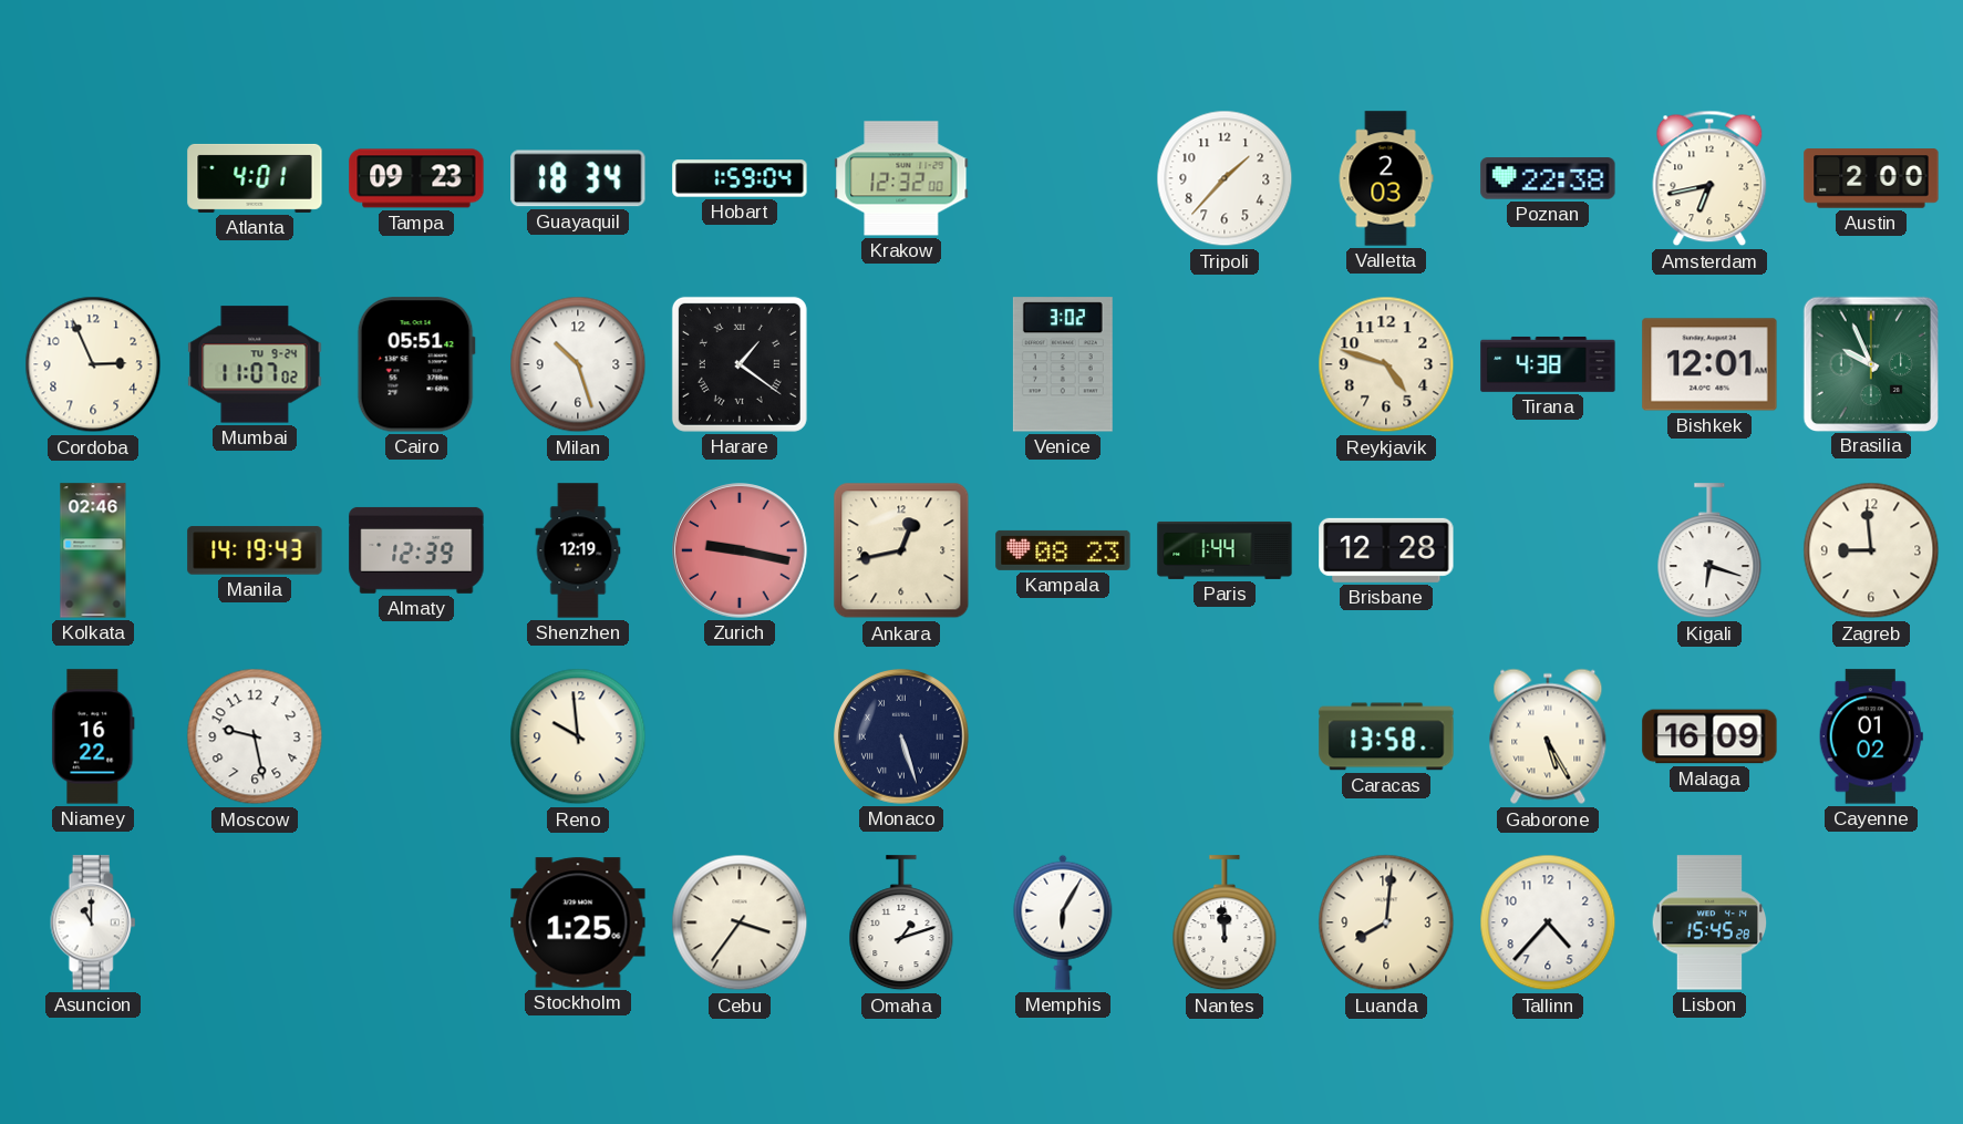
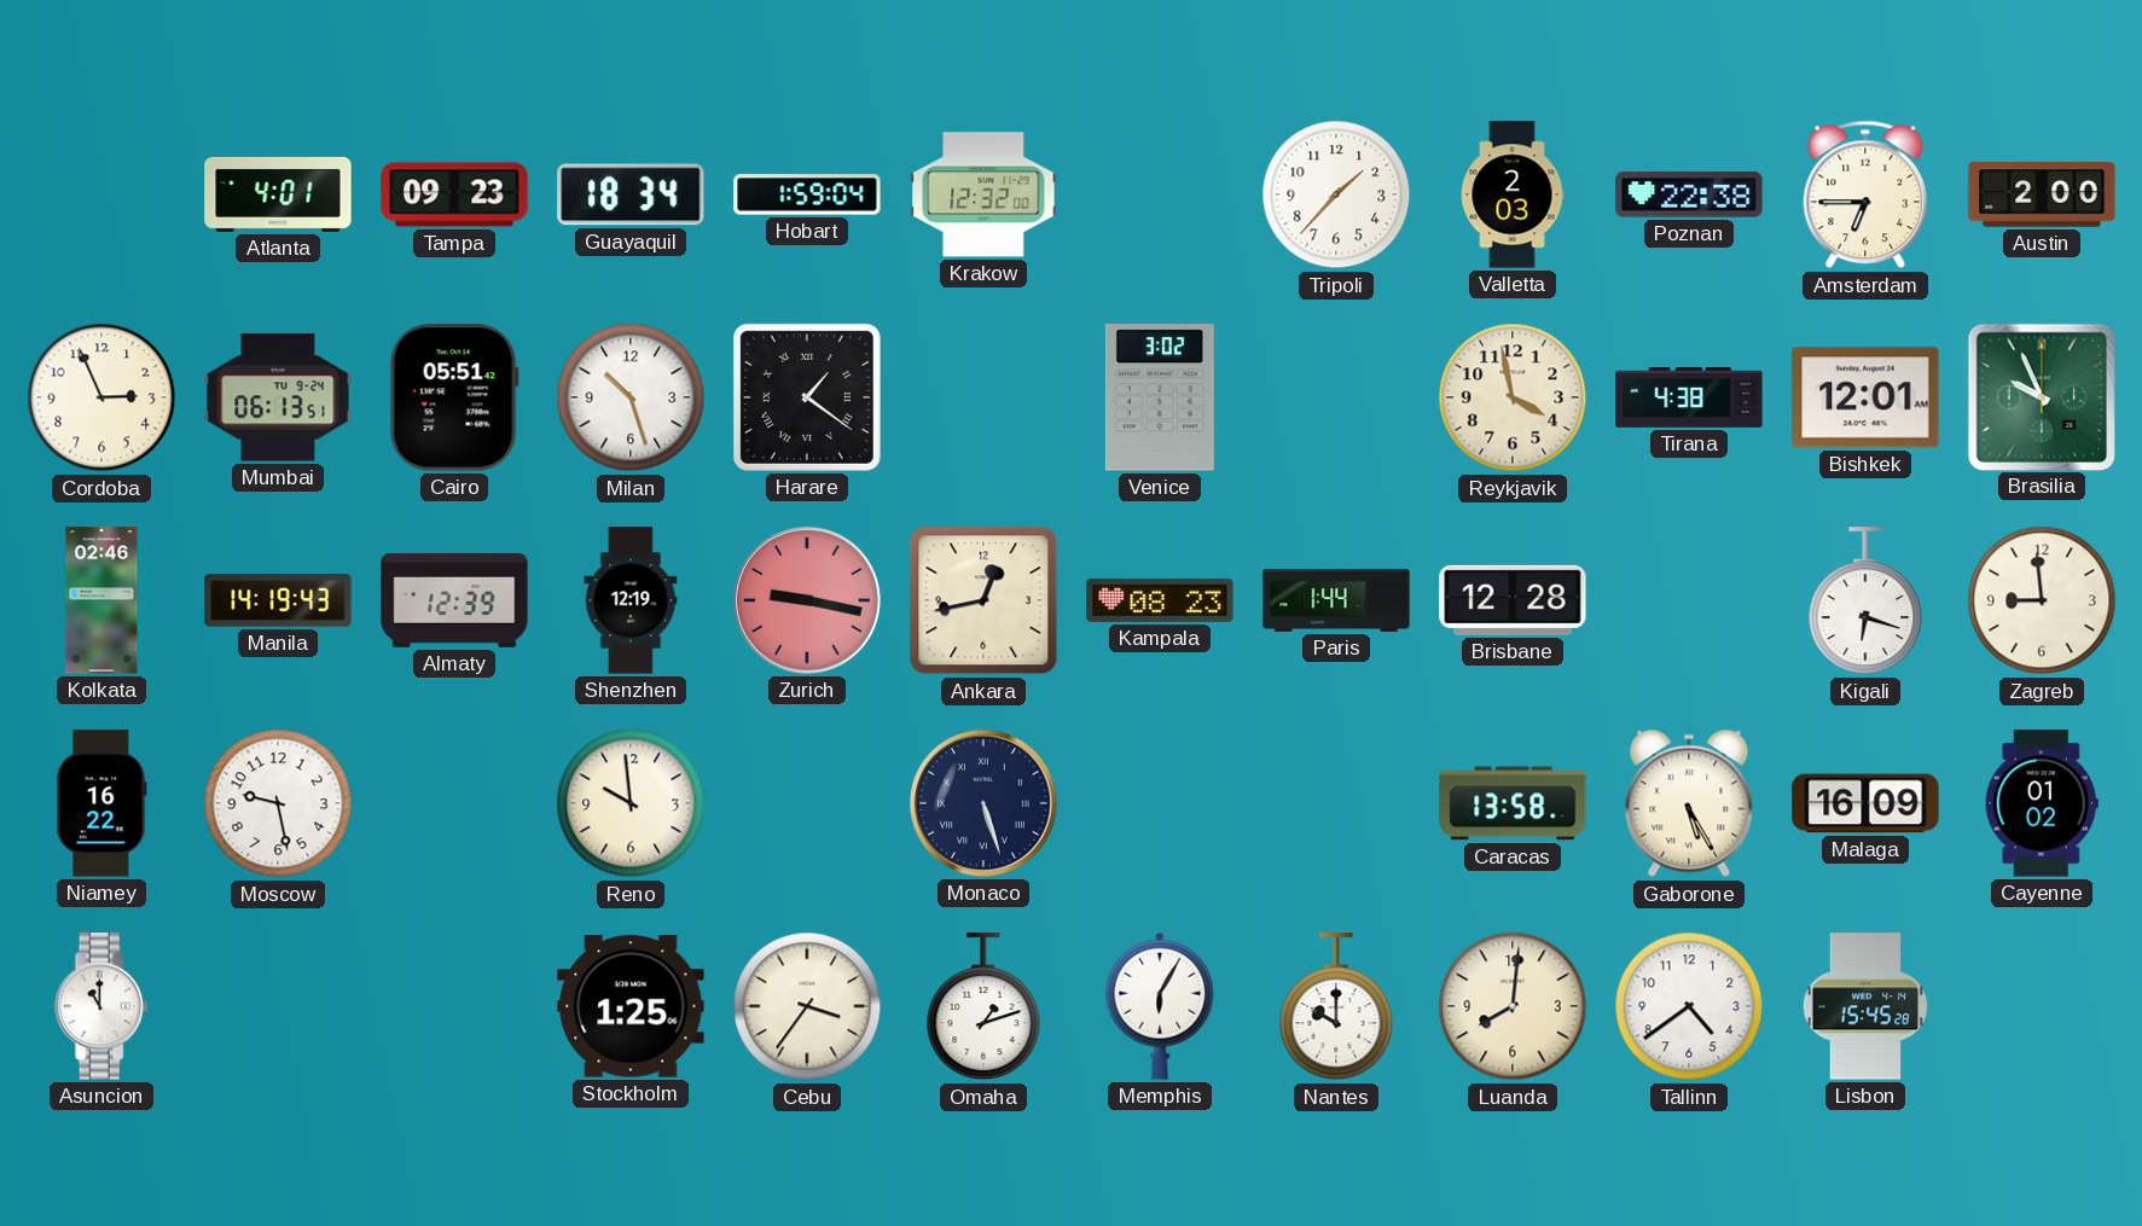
Amsterdam: 6:43 -> 6:45 (1865, 194)
Mumbai: 11:07 -> 06:13 (278, 397)
Reykjavik: 4:48 -> 3:58 (1513, 397)
Nantes: 11:59 -> 10:00 (1336, 1007)
Tallinn: 4:37 -> 4:39 (1689, 1006)
